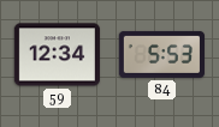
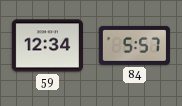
84: 5:53 -> 5:57 (134, 45)
